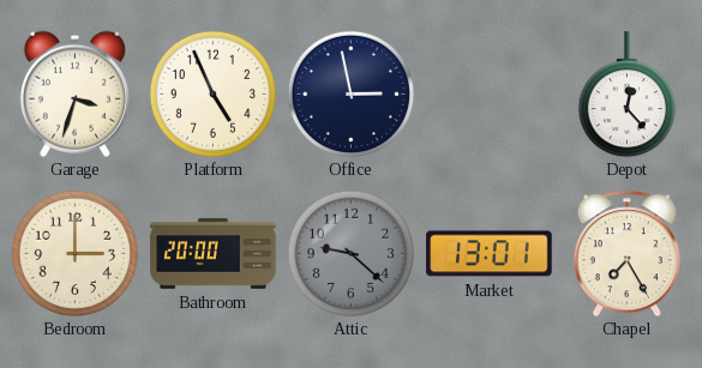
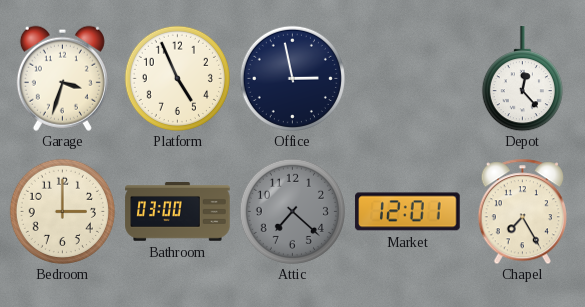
Bathroom: 20:00 -> 03:00 (178, 212)
Attic: 9:22 -> 7:22 (292, 211)
Market: 13:01 -> 12:01 (408, 212)
